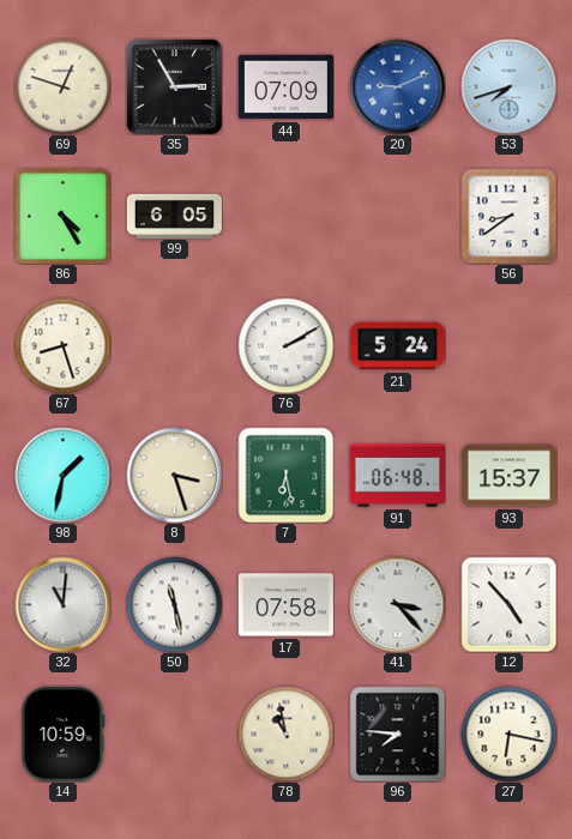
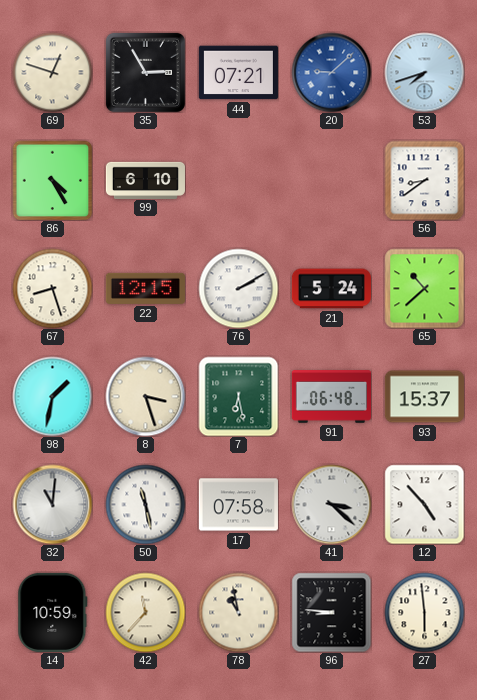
44: 07:09 -> 07:21 (238, 73)
20: 9:11 -> 9:08 (331, 72)
99: 6:05 -> 6:10 (145, 180)
22: none -> 12:15 (145, 288)
65: none -> 10:38 (424, 288)
41: 3:23 -> 3:22 (331, 504)
42: none -> 11:37 (145, 612)
96: 7:46 -> 8:46 (331, 612)
27: 6:17 -> 5:59 (424, 612)
